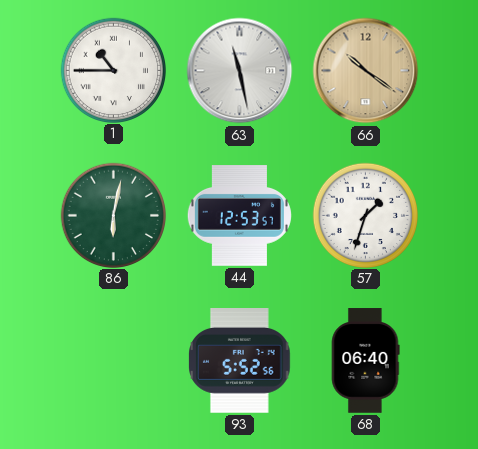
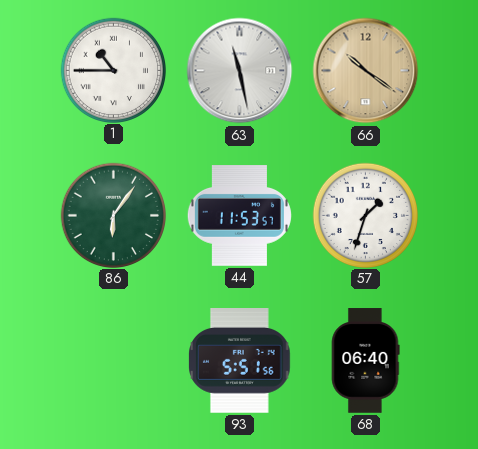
86: 6:02 -> 6:06 (113, 215)
44: 12:53 -> 11:53 (239, 216)
93: 5:52 -> 5:51 (240, 361)
